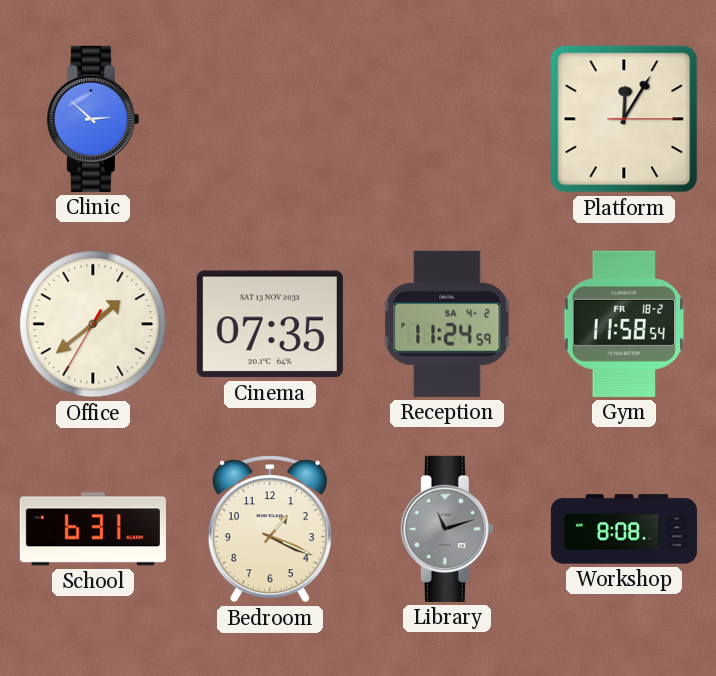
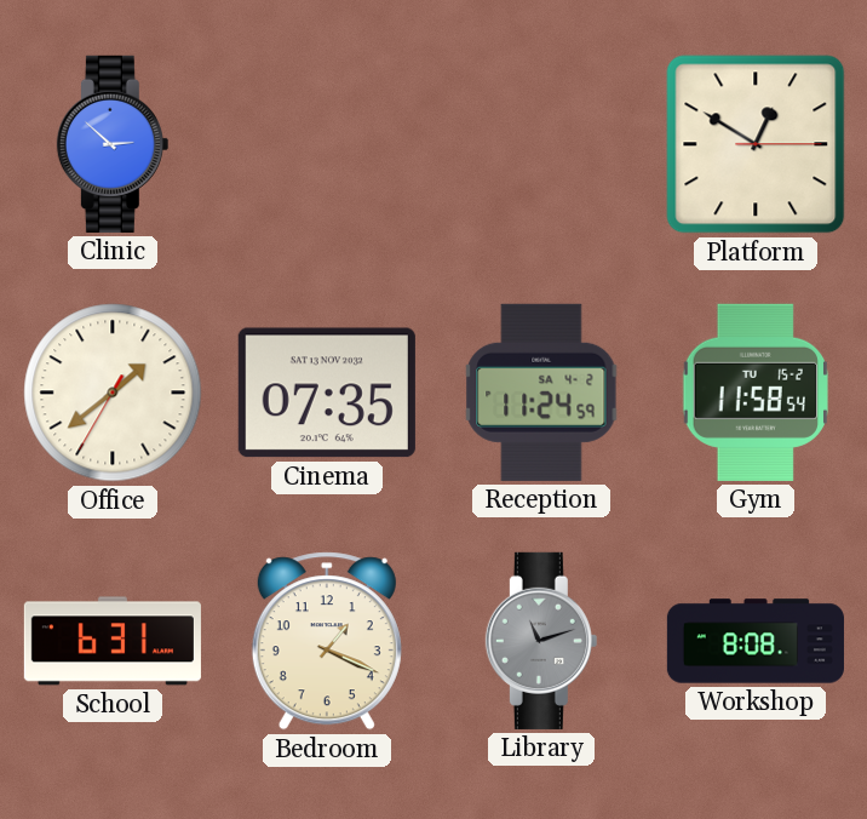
Platform: 12:05 -> 12:50 (756, 144)
Gym date: FR 18-2 -> TU 15-2 (754, 393)
